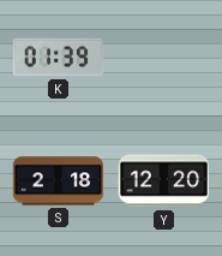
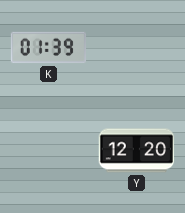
S: 2:18 -> none (59, 181)
